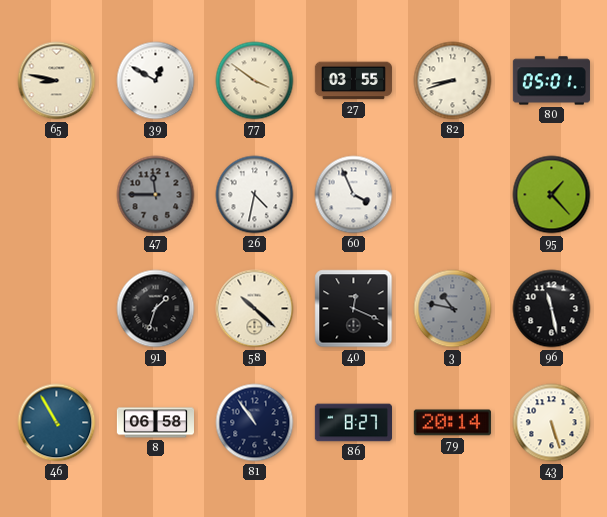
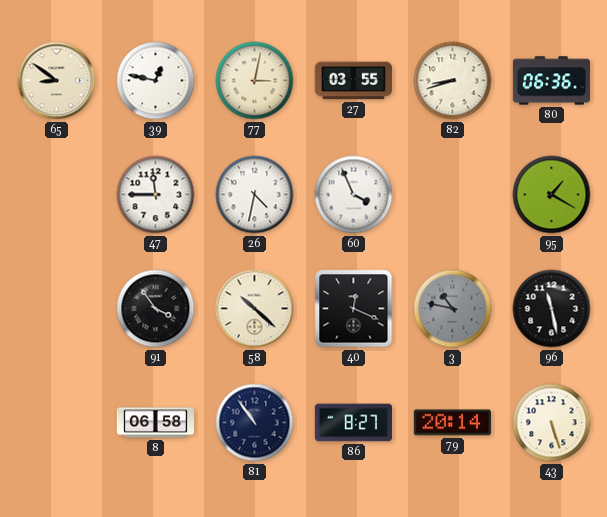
65: 8:47 -> 8:51 (57, 81)
39: 12:50 -> 12:47 (156, 81)
77: 3:51 -> 3:02 (255, 81)
80: 05:01 -> 06:36 (551, 81)
47 dial: grey -> white (156, 195)
95: 1:23 -> 1:20 (552, 195)
91: 1:33 -> 3:54 (156, 309)
46: 10:55 -> none (57, 423)
